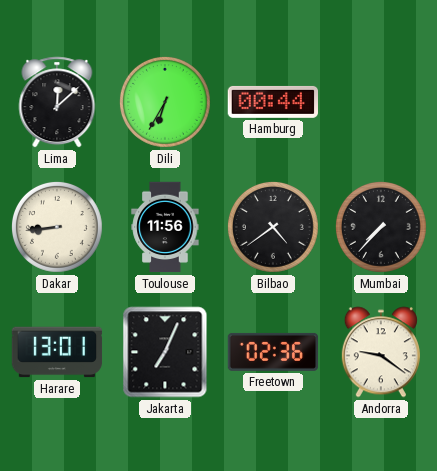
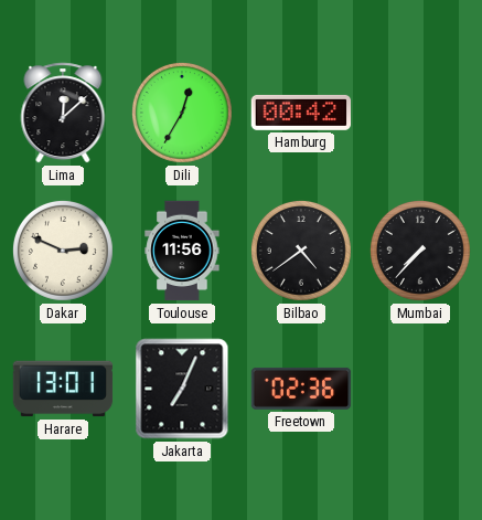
Dili: 6:35 -> 12:35 (182, 113)
Hamburg: 00:44 -> 00:42 (300, 113)
Dakar: 8:44 -> 2:49 (63, 251)
Andorra: 9:21 -> none (381, 352)
